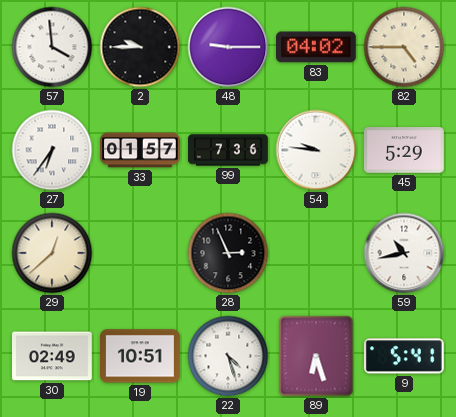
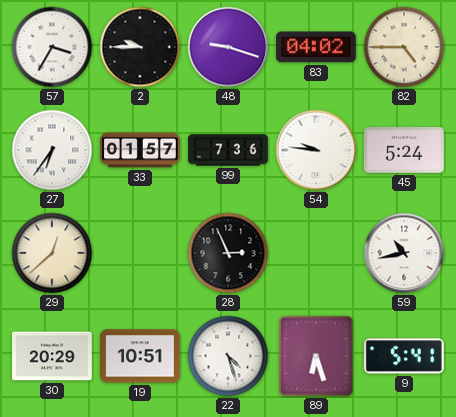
57: 3:59 -> 3:35 (52, 47)
48: 9:15 -> 9:18 (228, 47)
45: 5:29 -> 5:24 (404, 150)
30: 02:49 -> 20:29 (53, 356)
